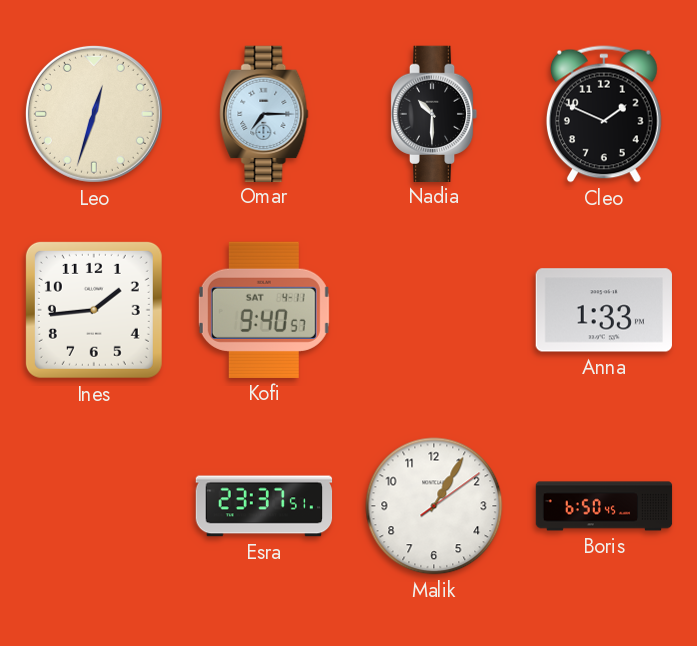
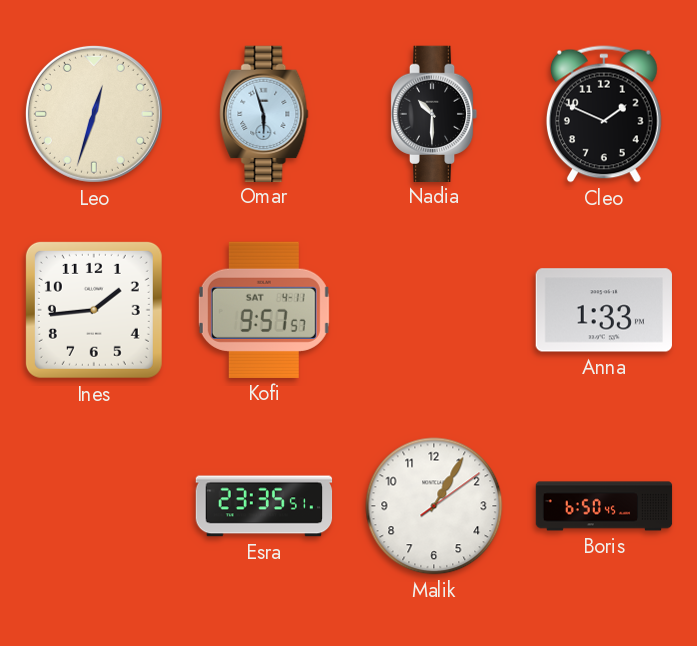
Omar: 7:15 -> 5:57 (264, 113)
Kofi: 9:40 -> 9:57 (264, 310)
Esra: 23:37 -> 23:35 (264, 506)
